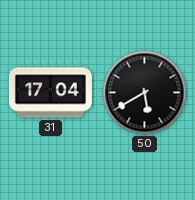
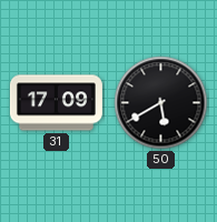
31: 17:04 -> 17:09 (56, 103)
